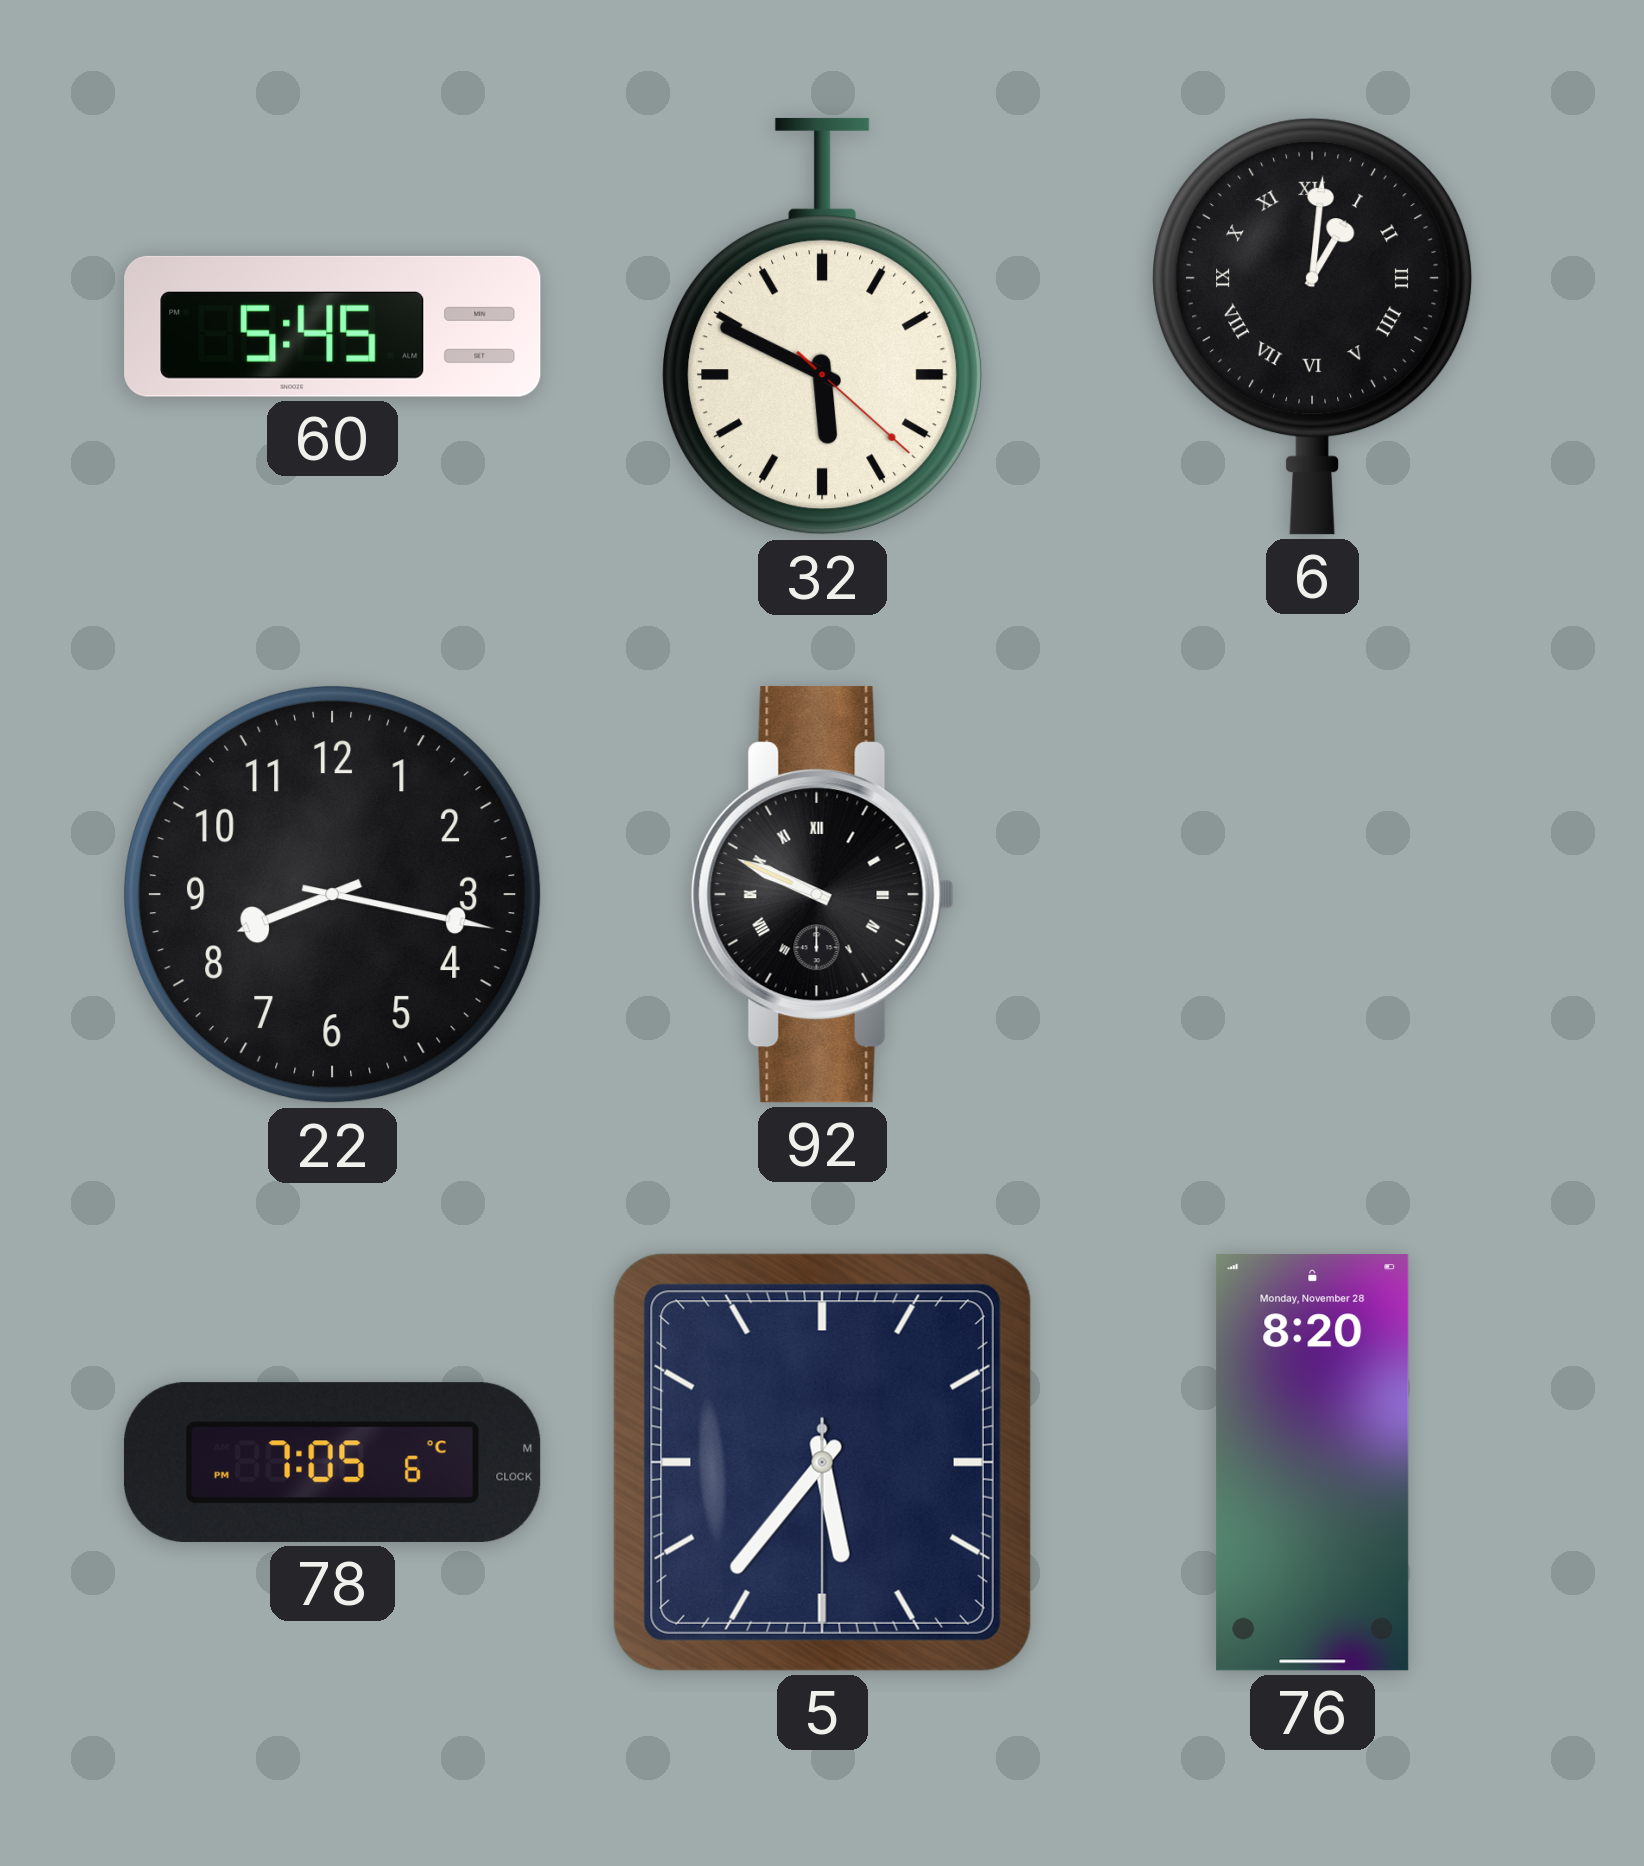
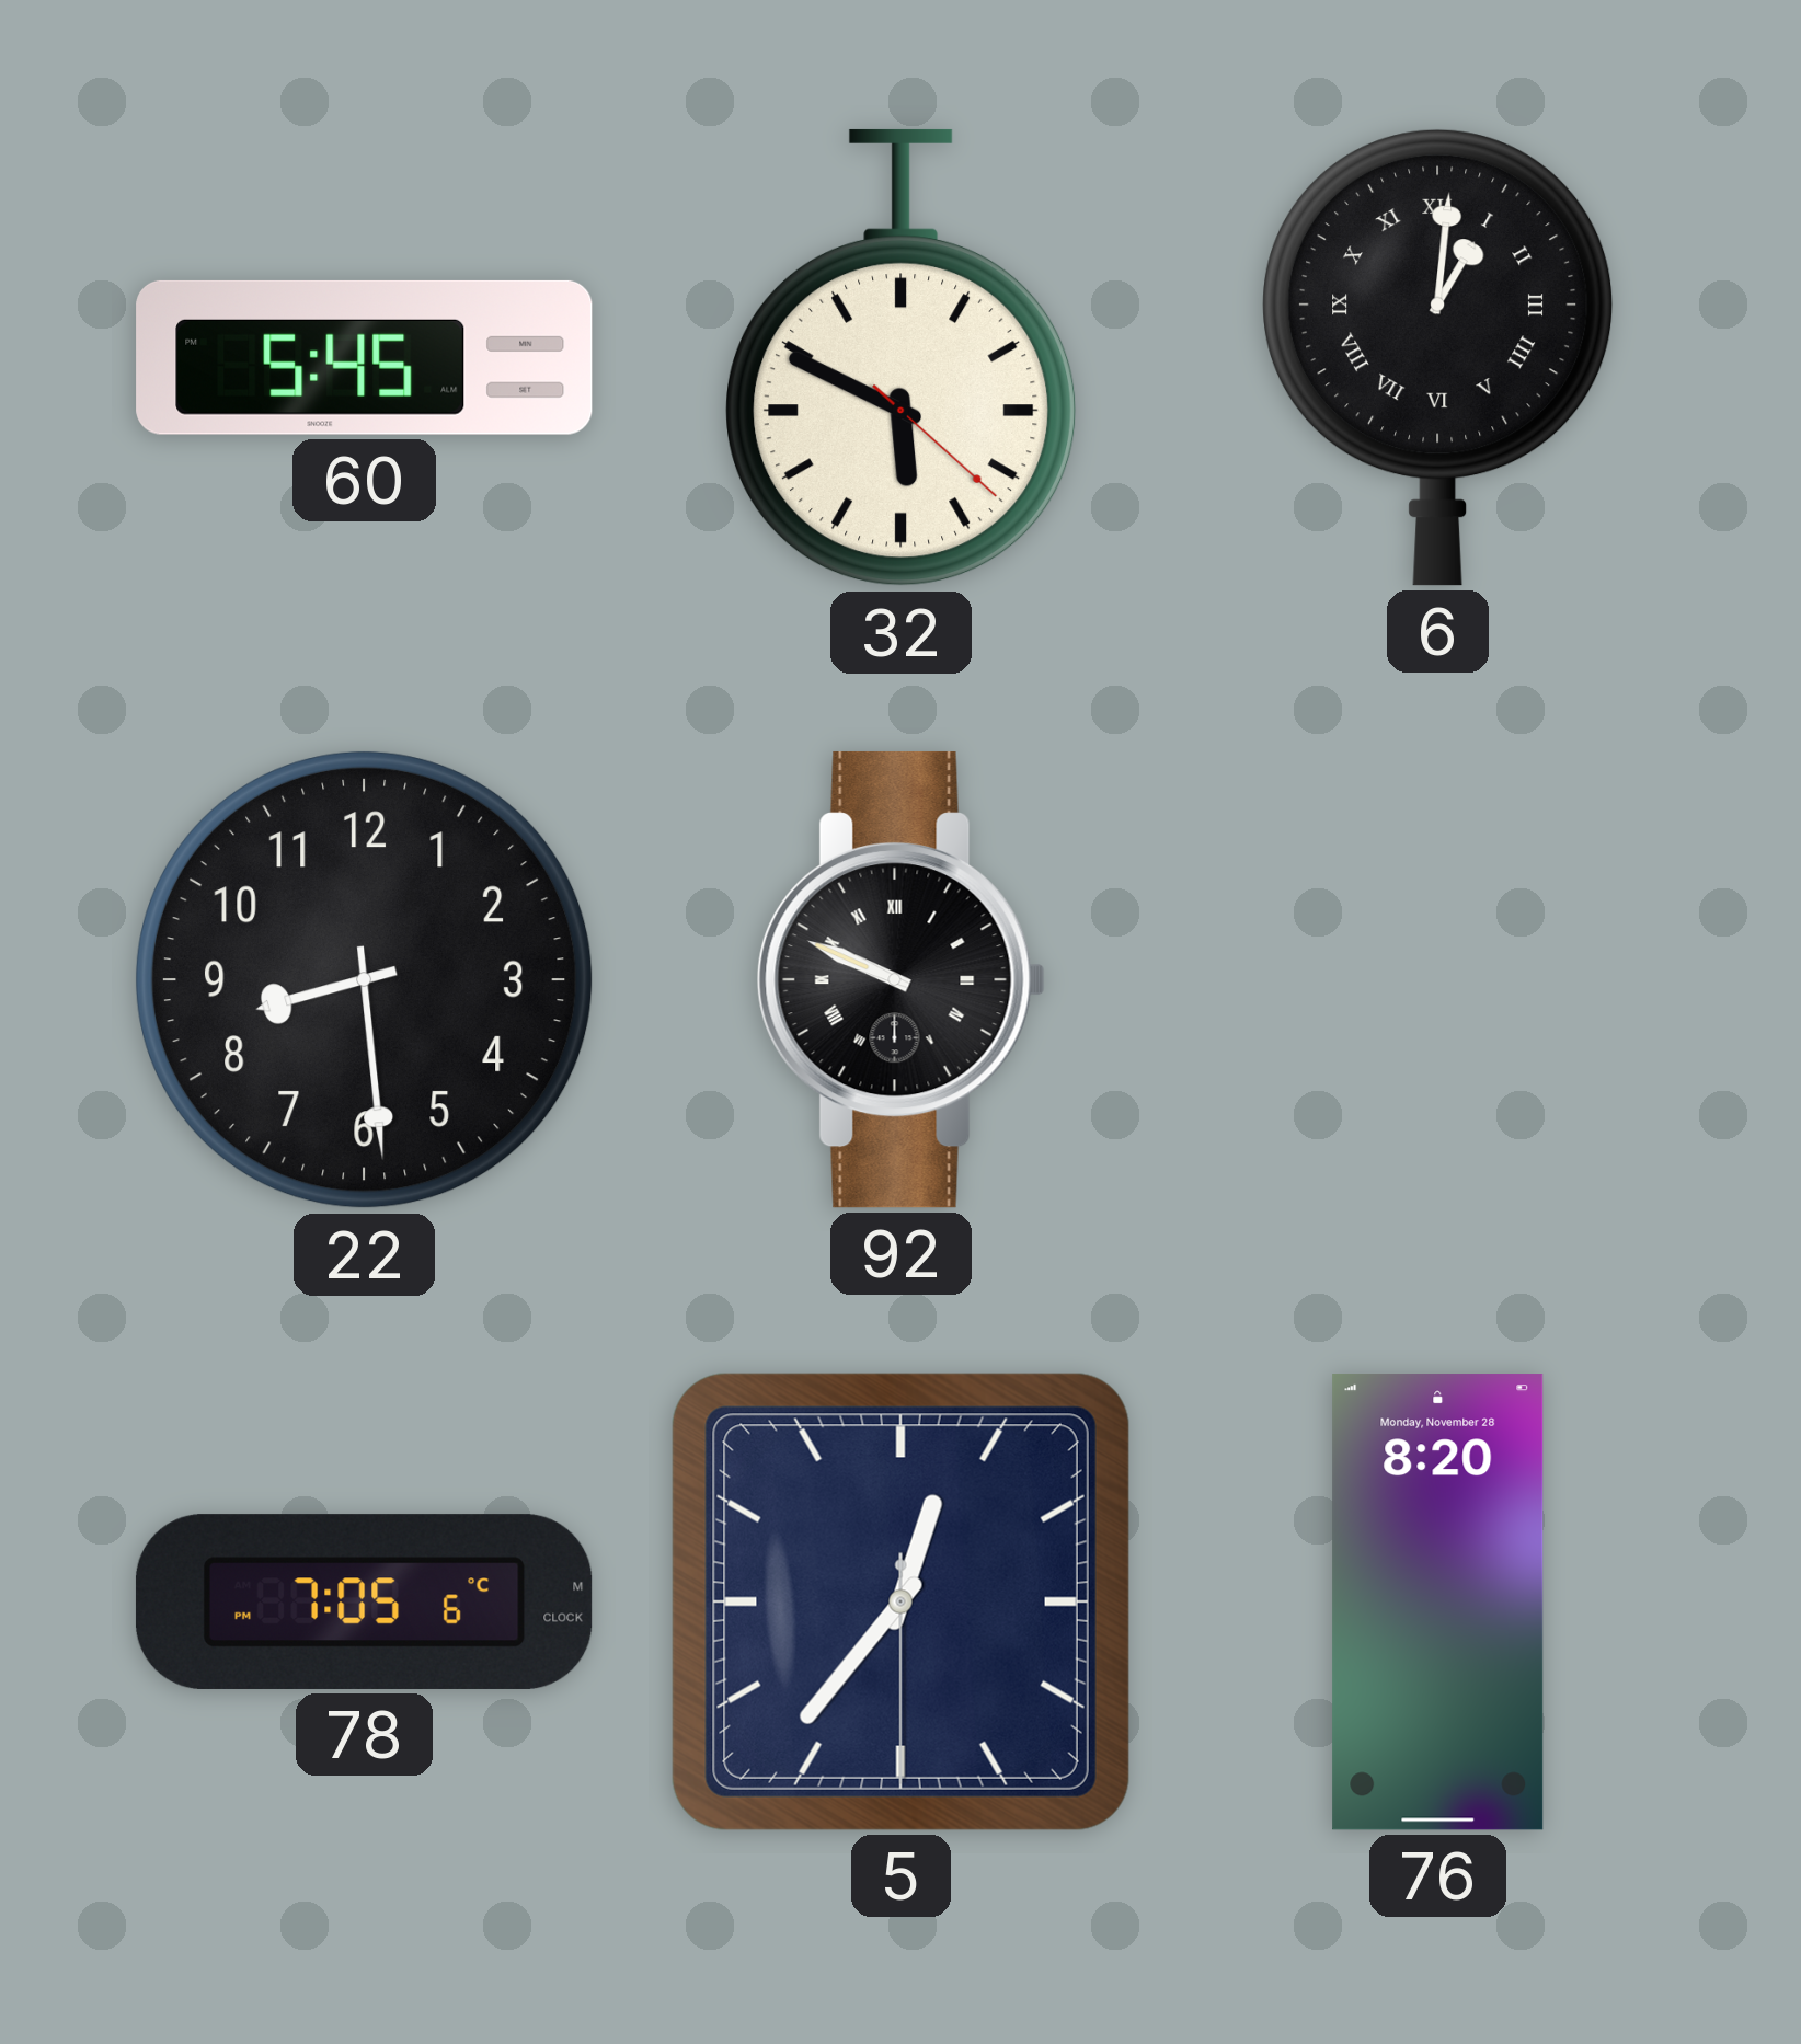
22: 8:17 -> 8:29 (364, 979)
5: 5:36 -> 12:36 (900, 1601)
